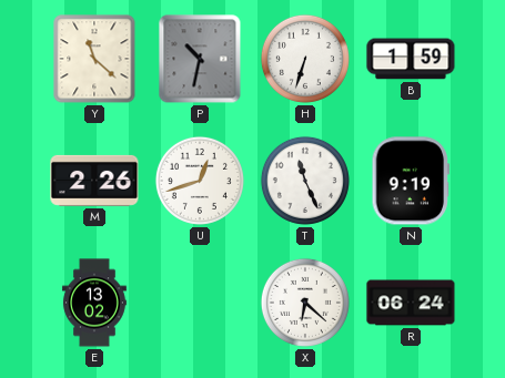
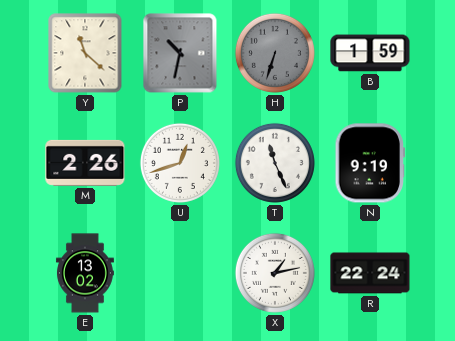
H dial: white -> grey (275, 53)
X: 6:22 -> 1:13 (275, 273)
R: 06:24 -> 22:24 (370, 273)
